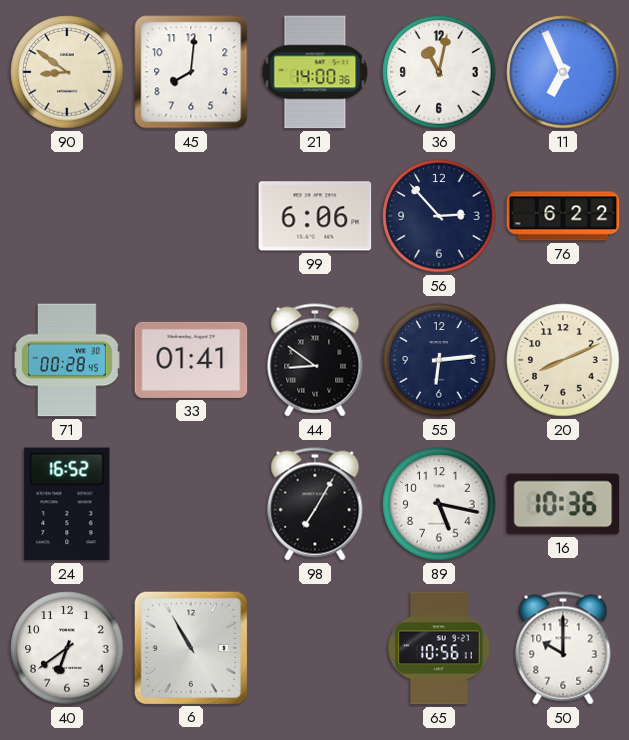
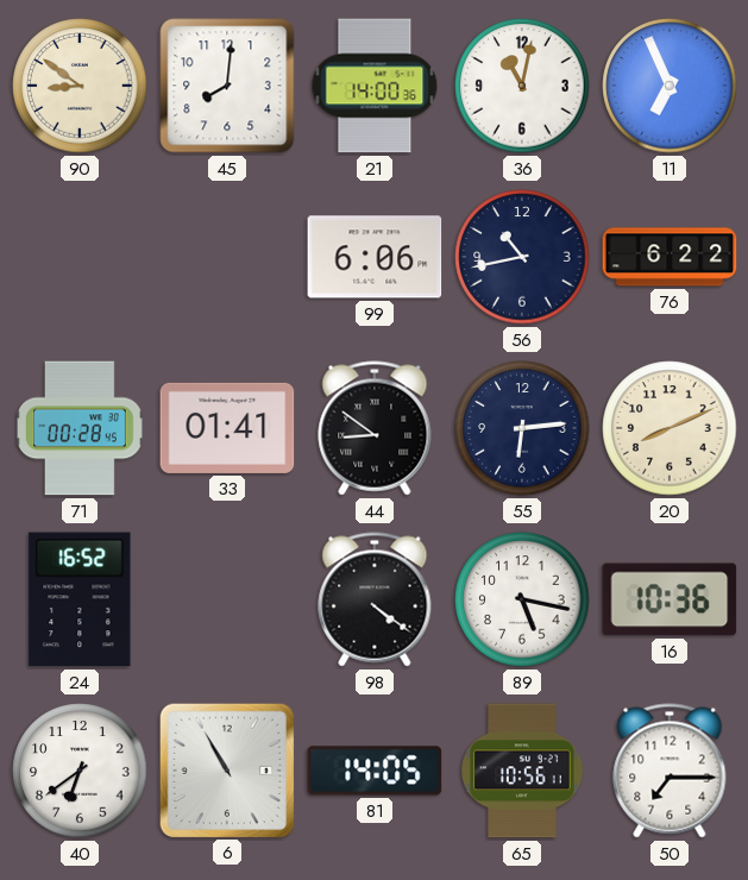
56: 2:53 -> 10:43 (522, 257)
98: 7:05 -> 4:21 (375, 599)
81: none -> 14:05 (375, 771)
50: 10:00 -> 7:15 (670, 771)
